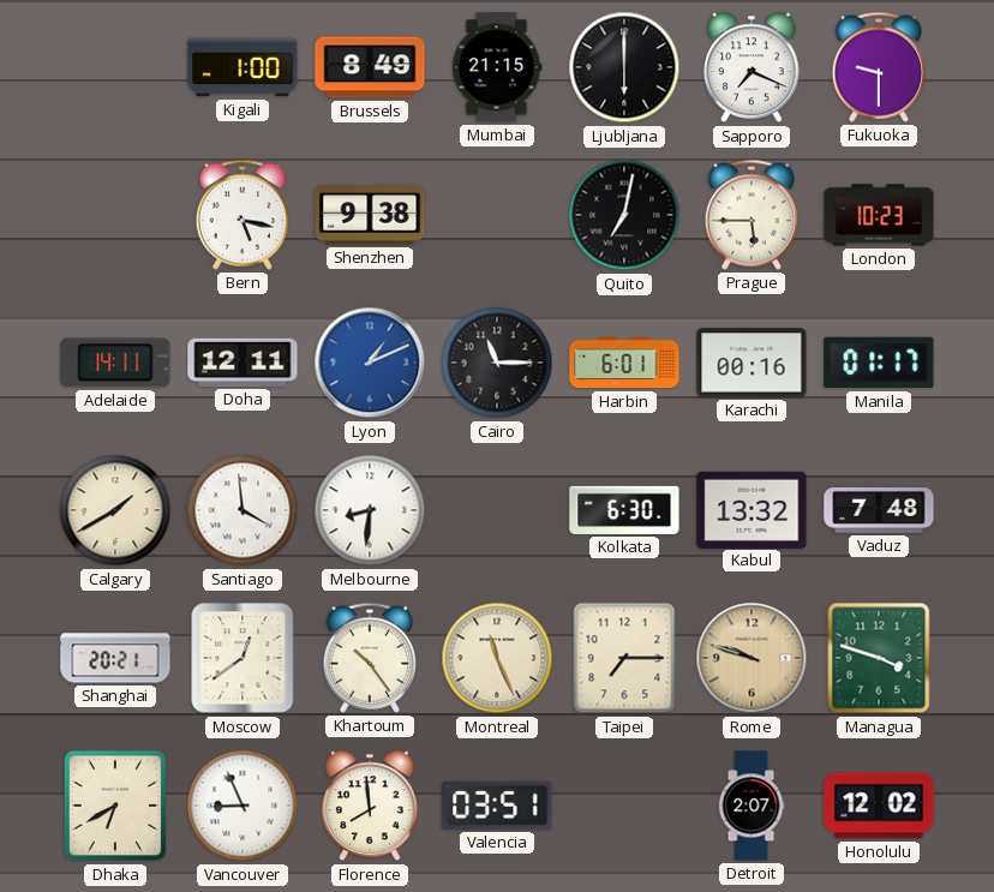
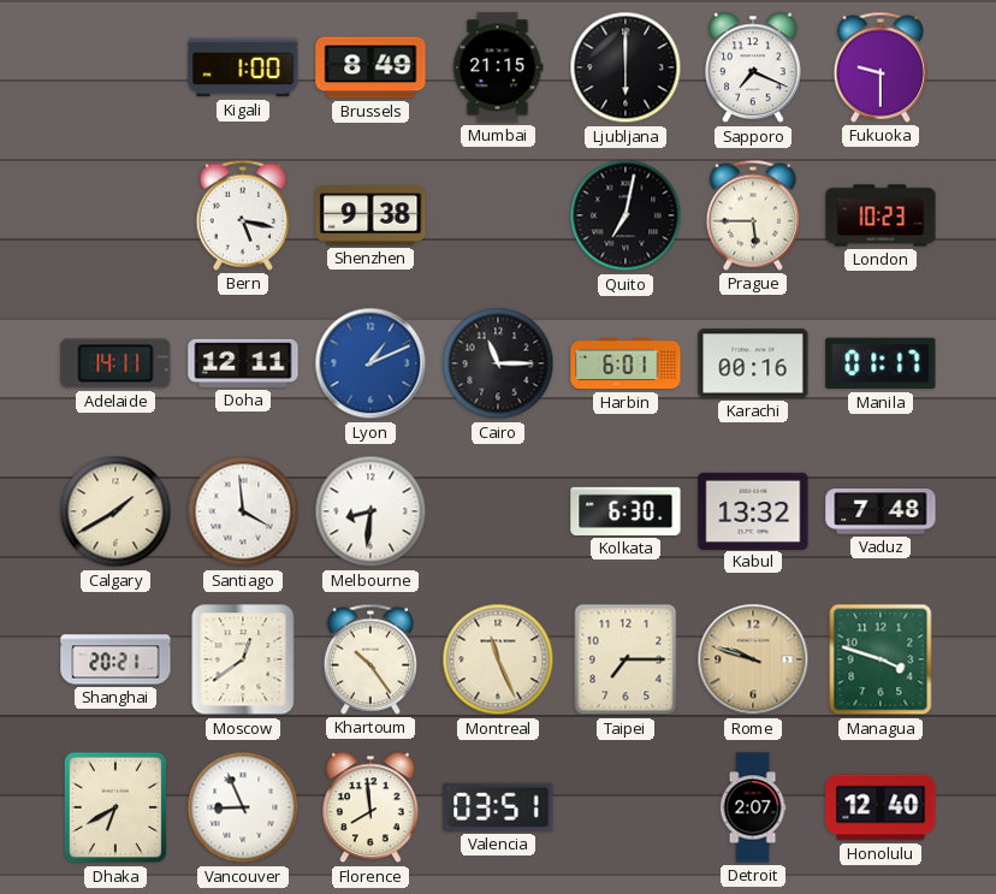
Honolulu: 12:02 -> 12:40 (881, 807)
